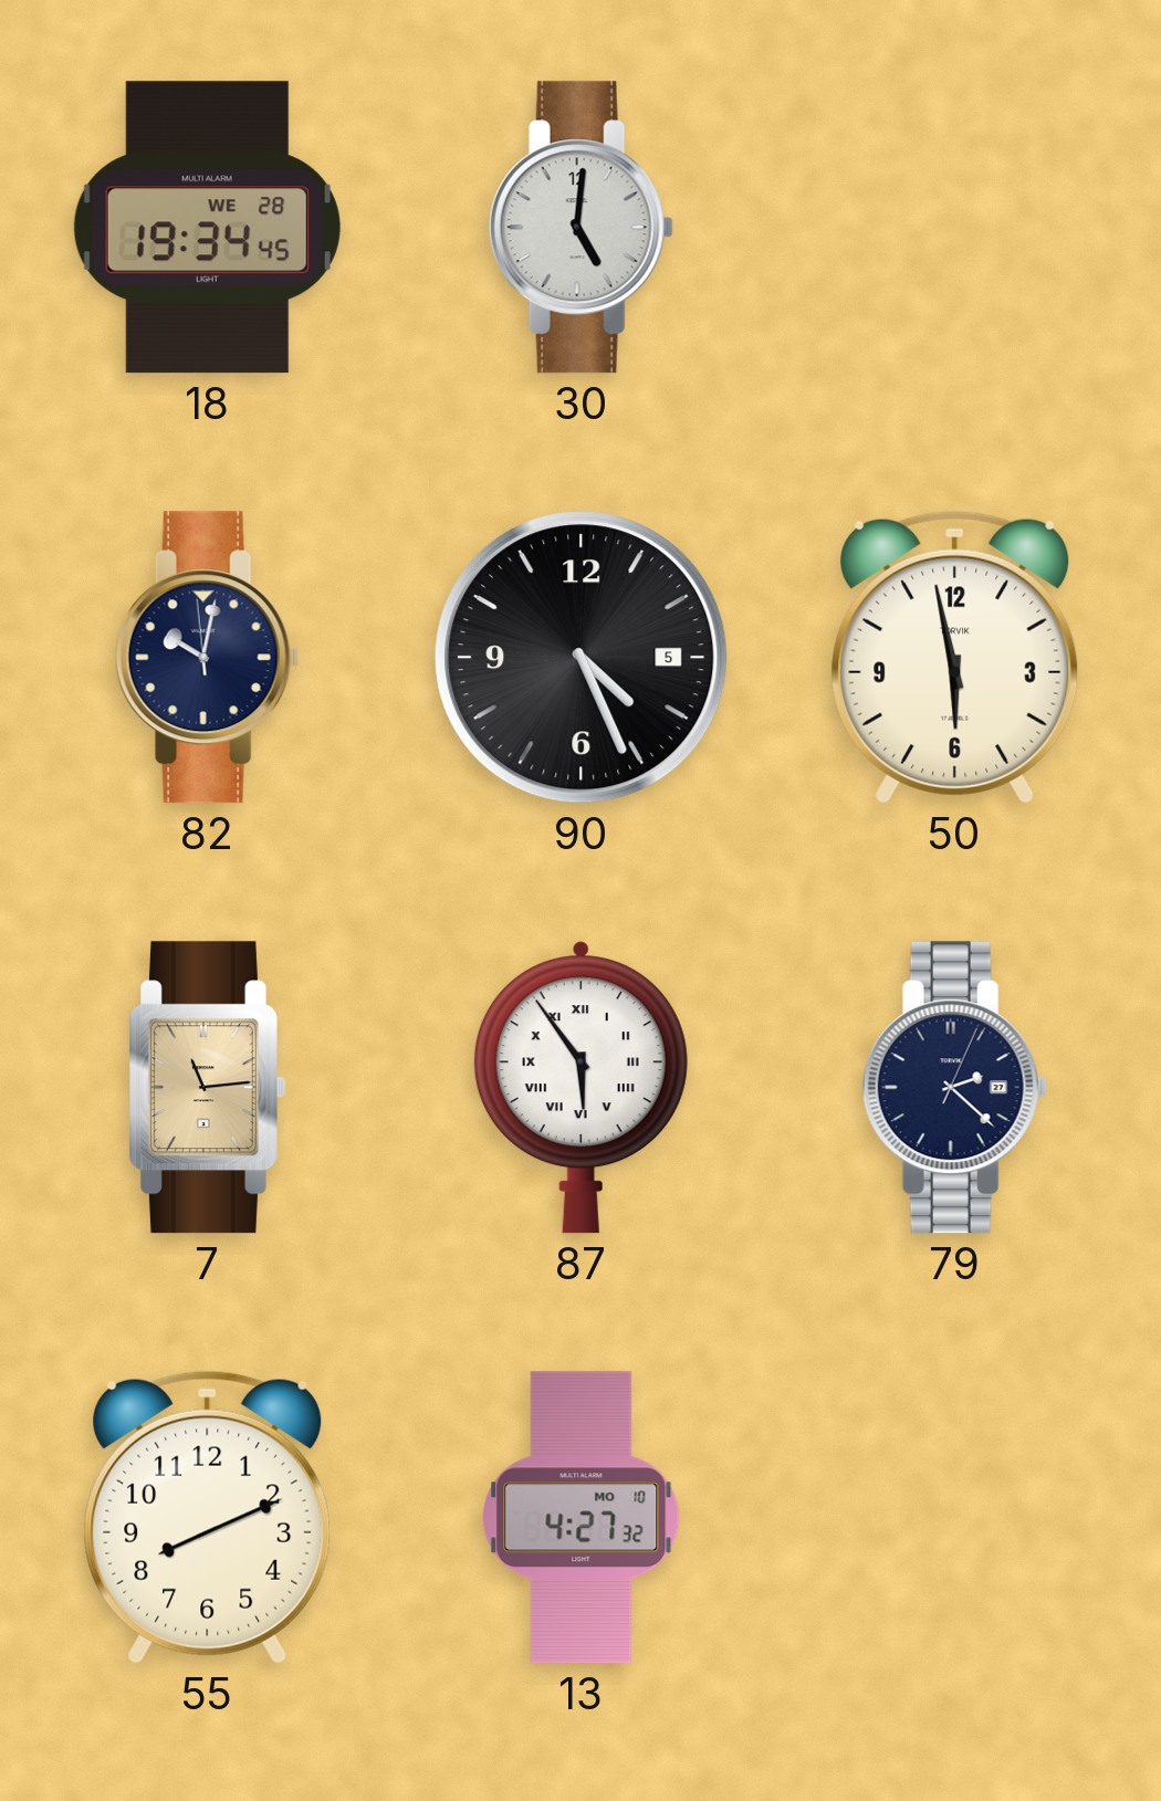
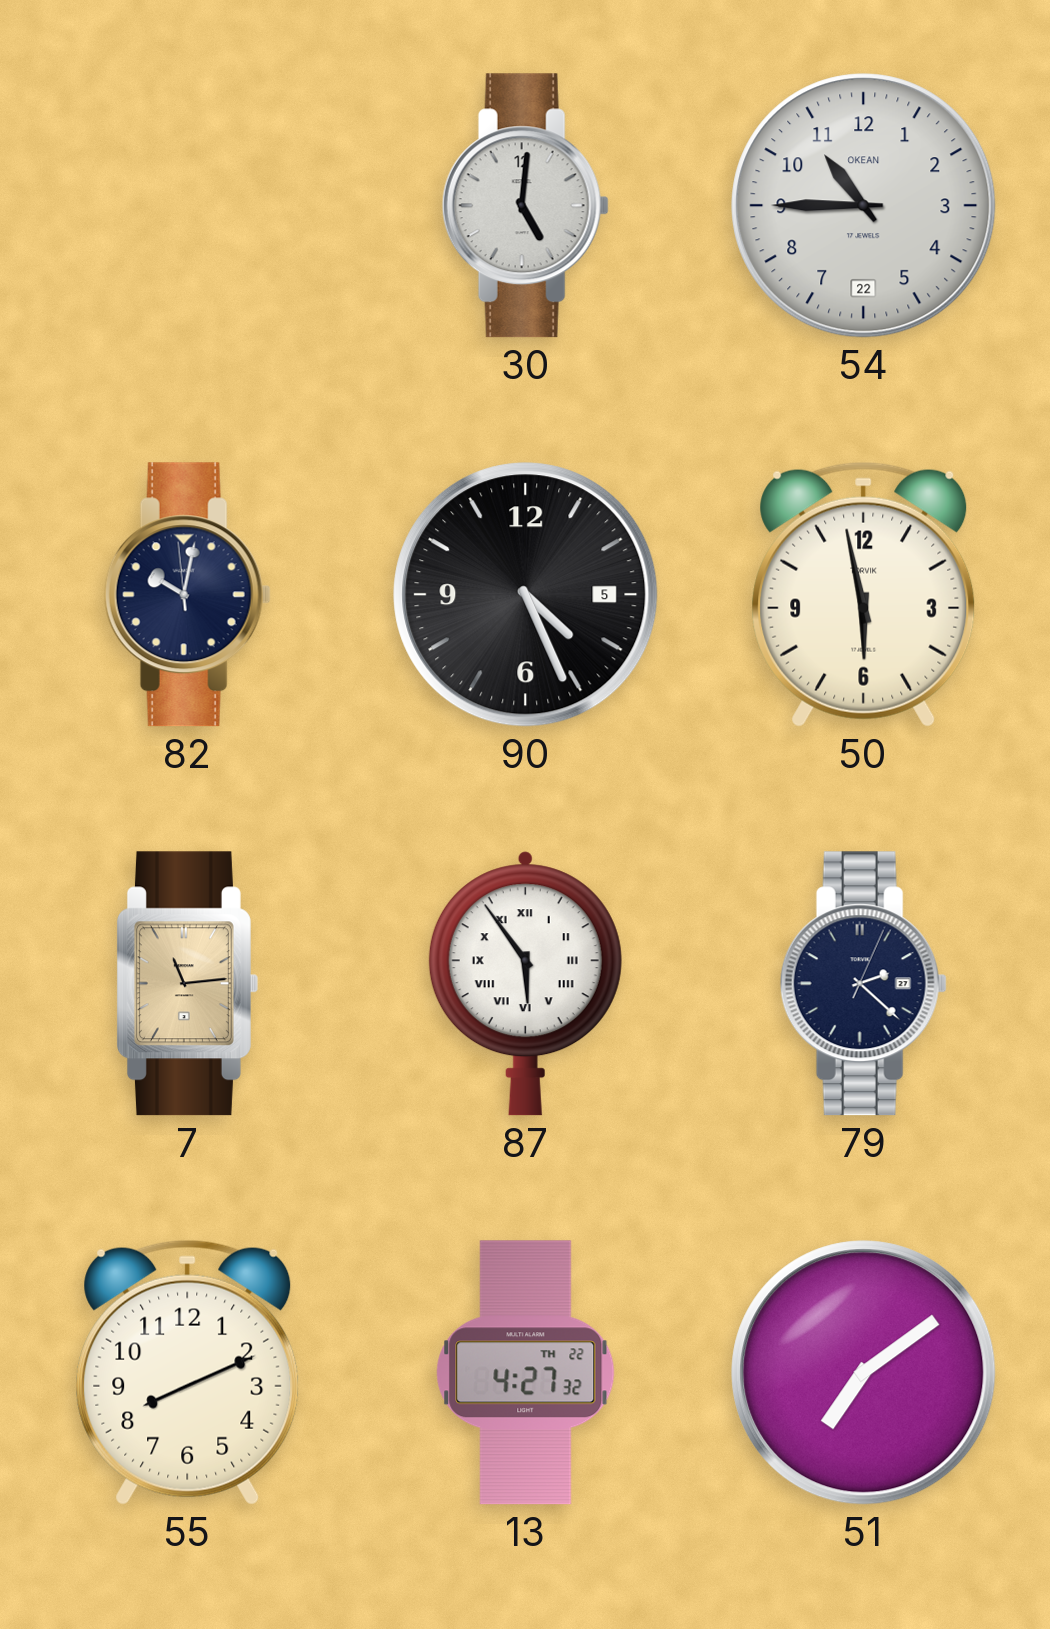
18: 19:34 -> none (207, 228)
54: none -> 10:45 (864, 206)
13 date: MO 10 -> TH 22 (526, 1373)
51: none -> 7:09 (864, 1373)
